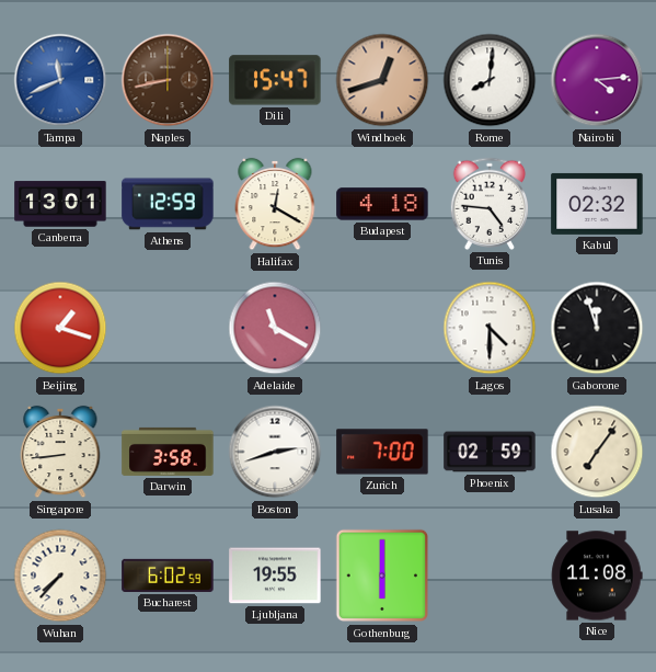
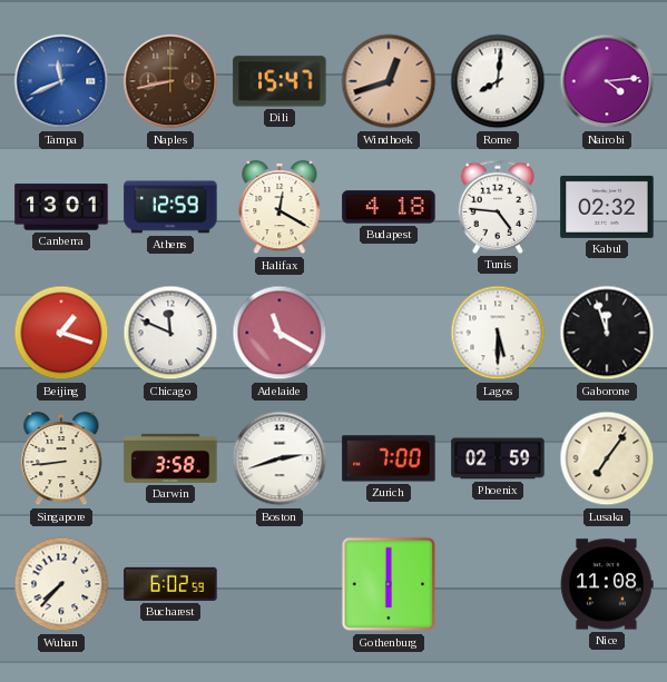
Chicago: none -> 11:49 (170, 333)
Lagos: 4:30 -> 5:30 (498, 333)
Ljubljana: 19:55 -> none (275, 576)
